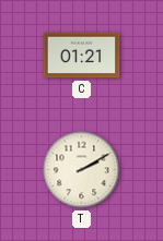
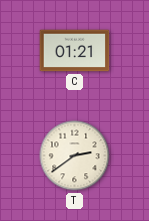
T: 2:10 -> 2:39 (75, 156)
